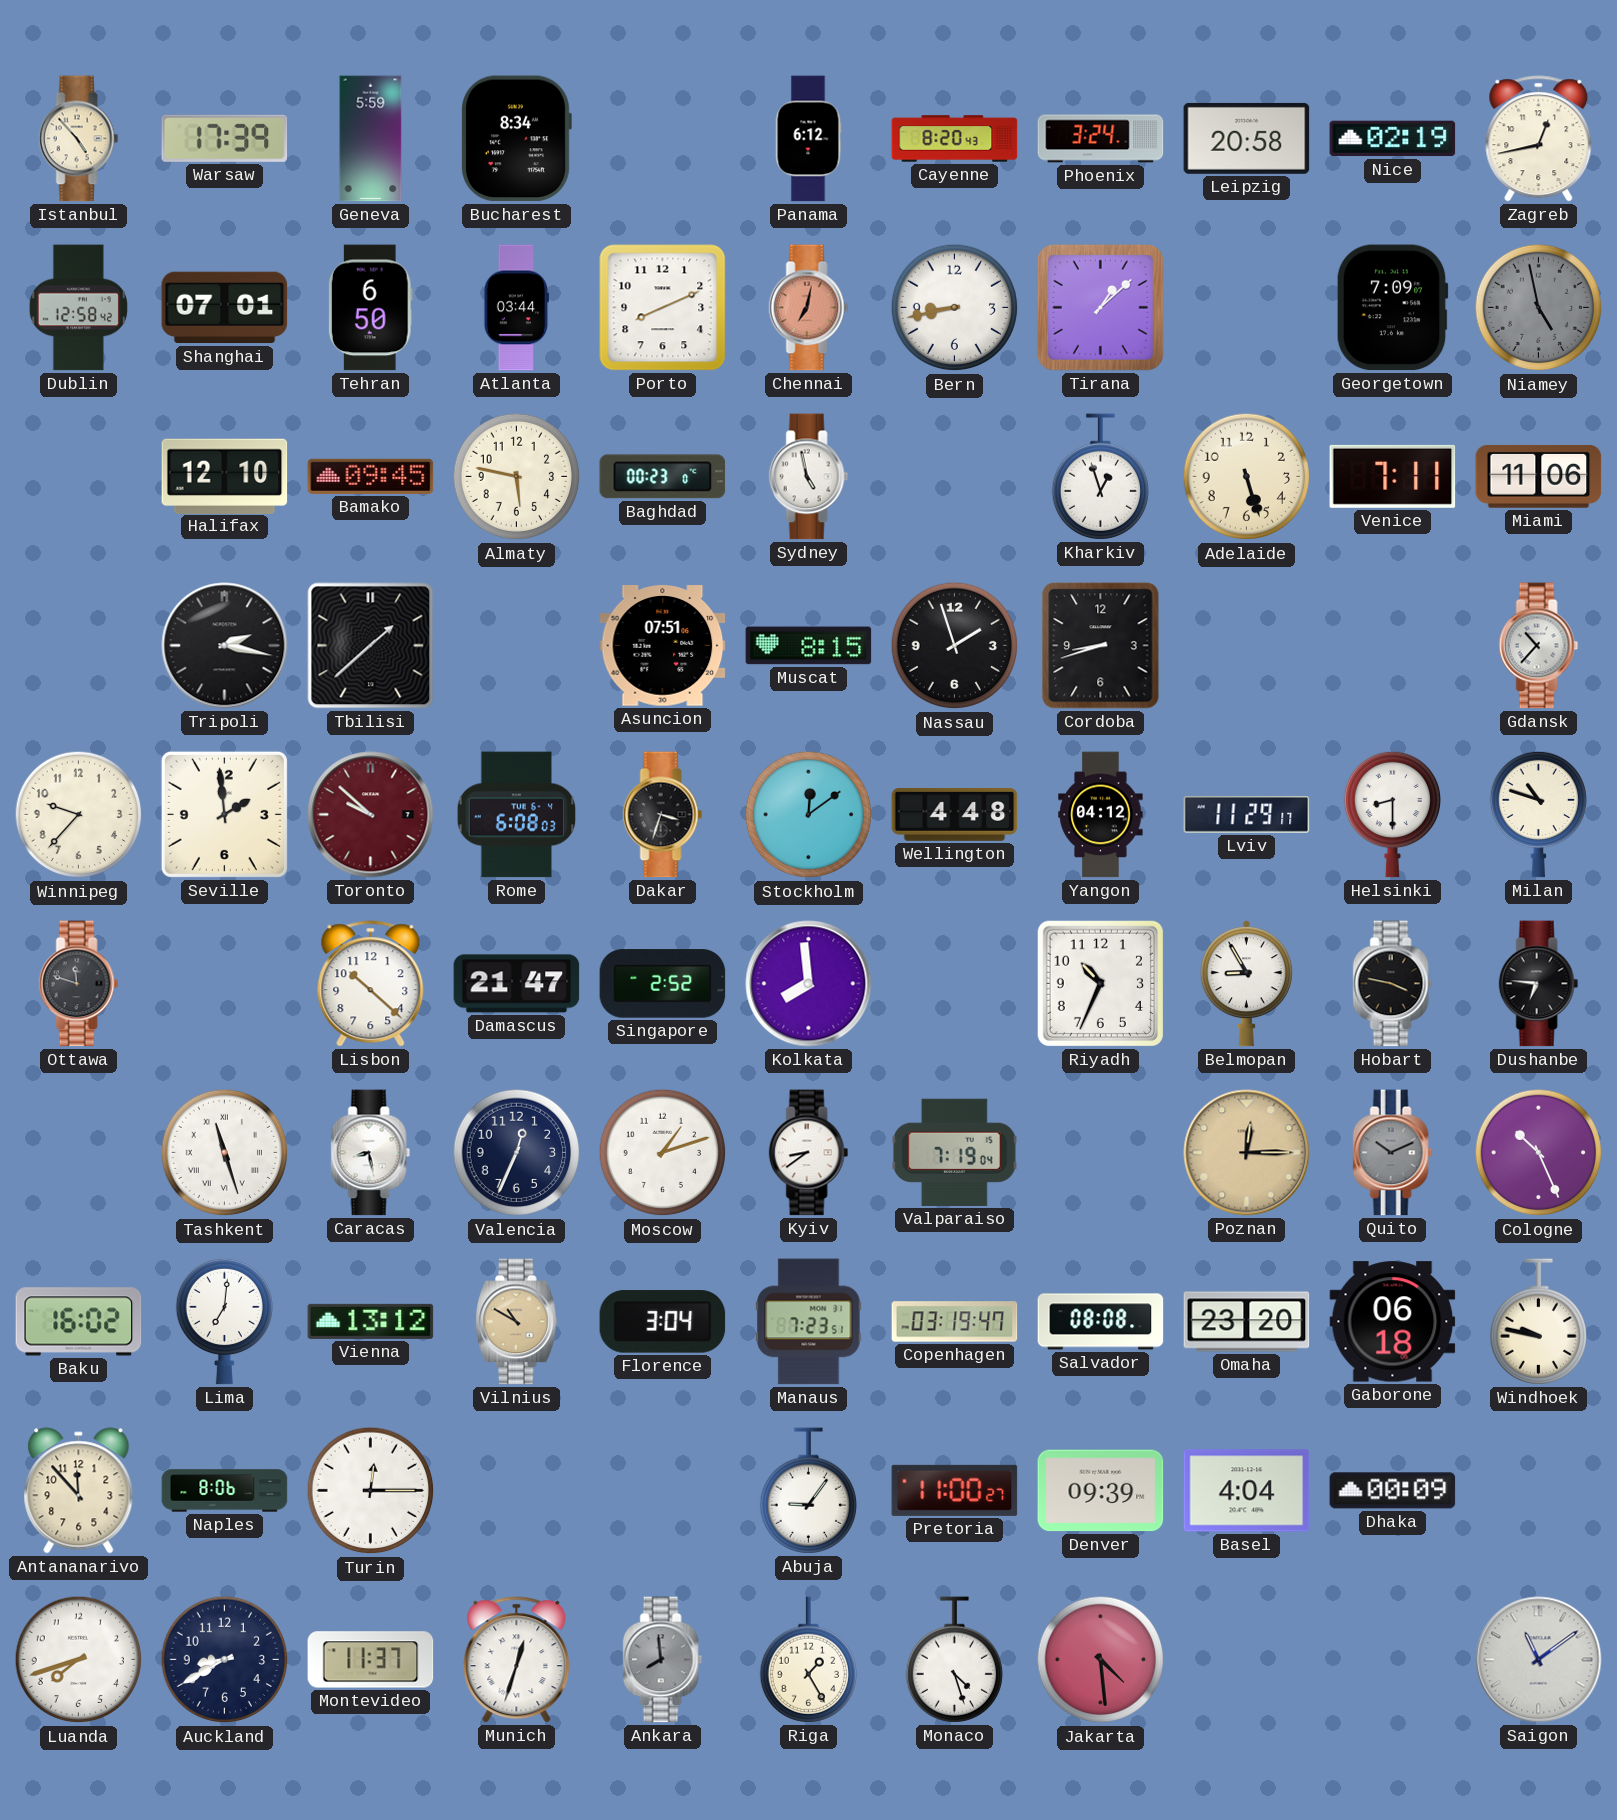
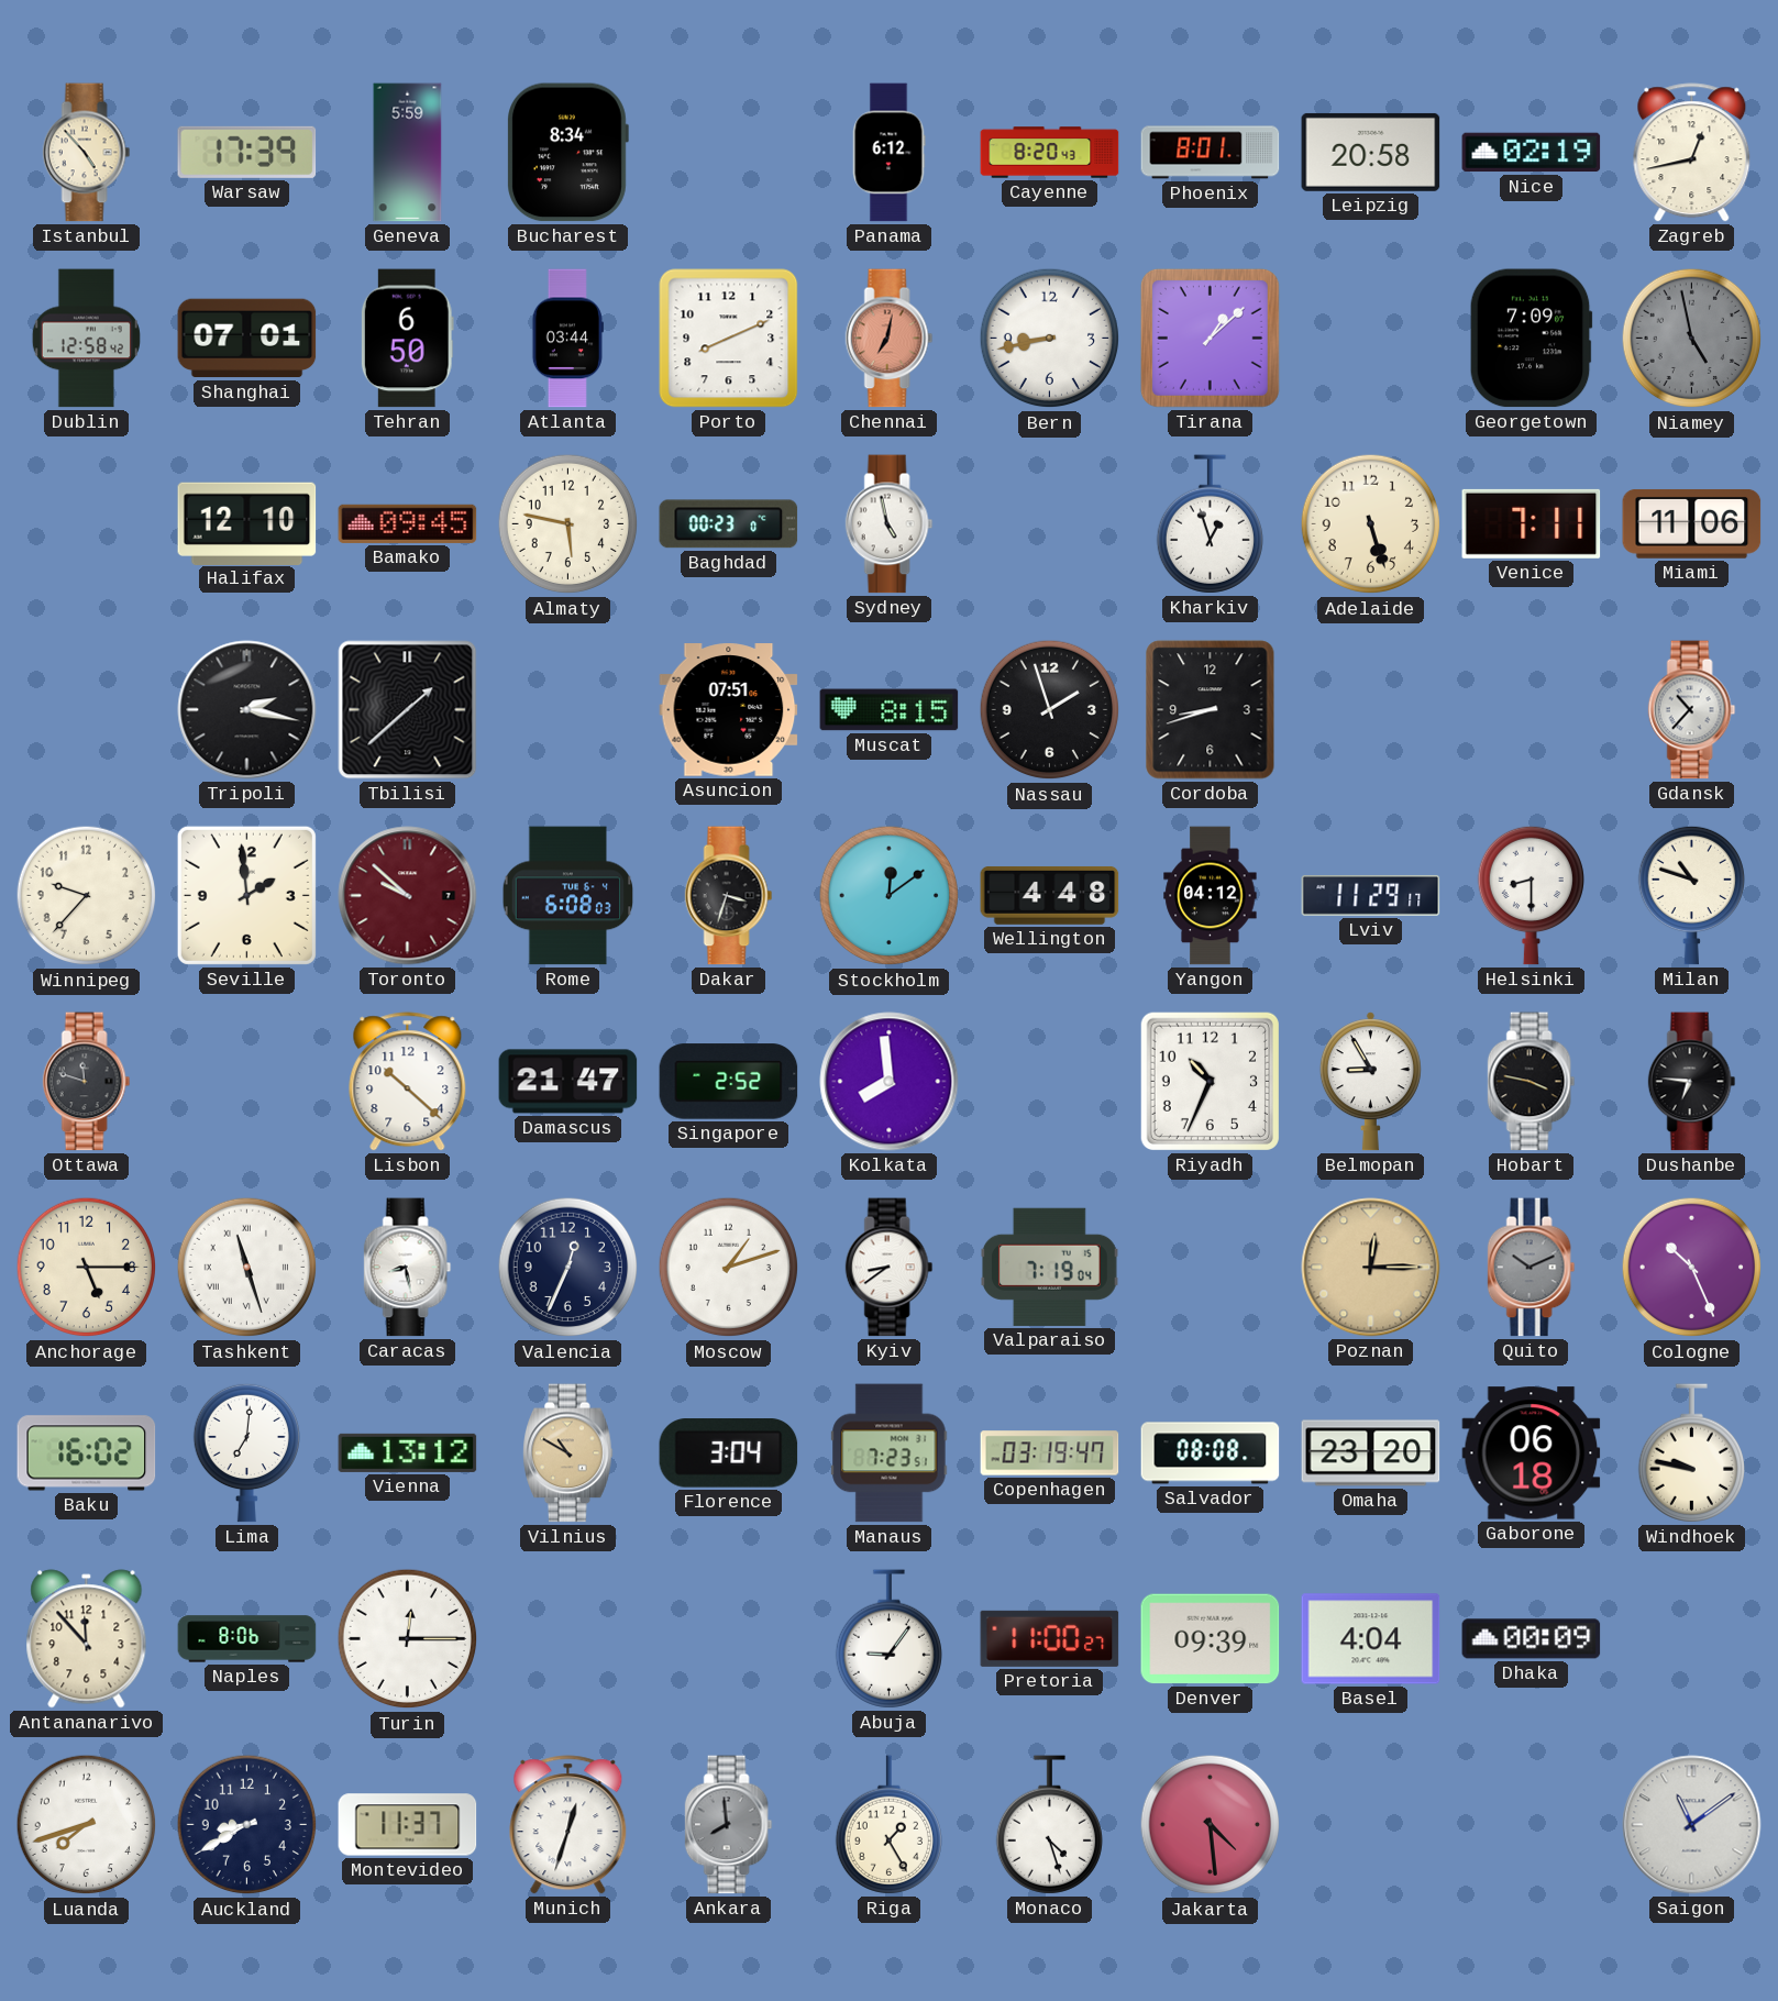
Phoenix: 3:24 -> 8:01 (1211, 153)
Anchorage: none -> 5:15 (87, 1268)
